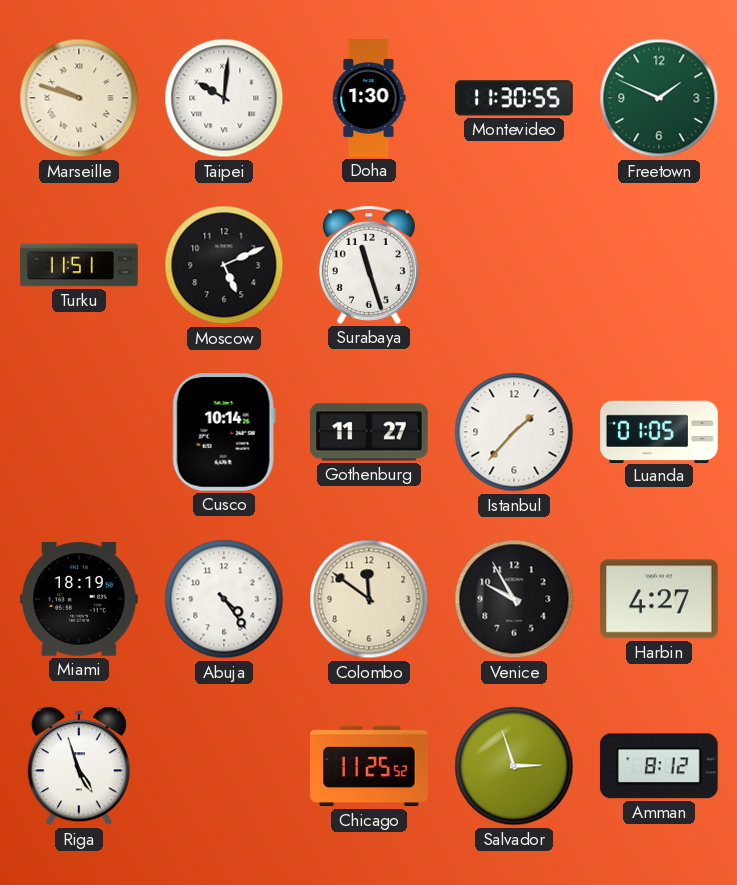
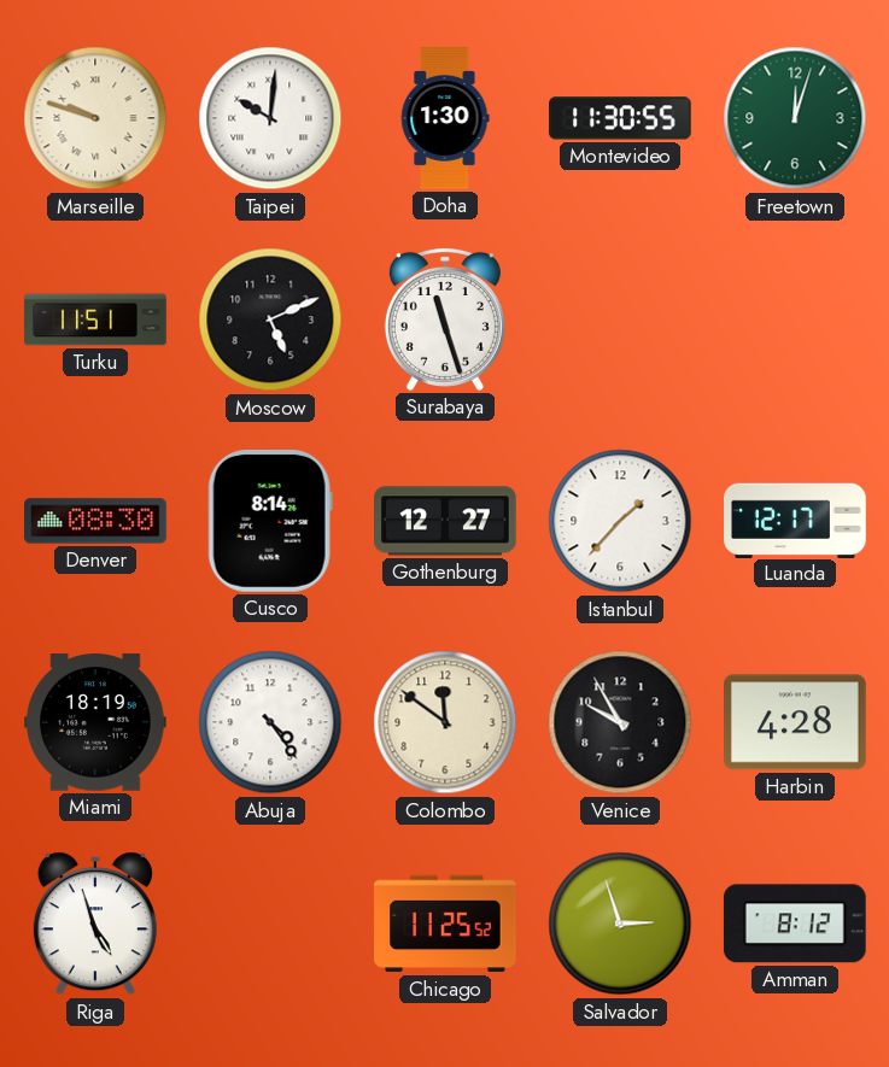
Freetown: 1:49 -> 12:03 (795, 118)
Denver: none -> 08:30 (95, 521)
Cusco: 10:14 -> 8:14 (270, 522)
Gothenburg: 11:27 -> 12:27 (446, 521)
Luanda: 01:05 -> 12:17 (795, 520)
Harbin: 4:27 -> 4:28 (796, 722)
